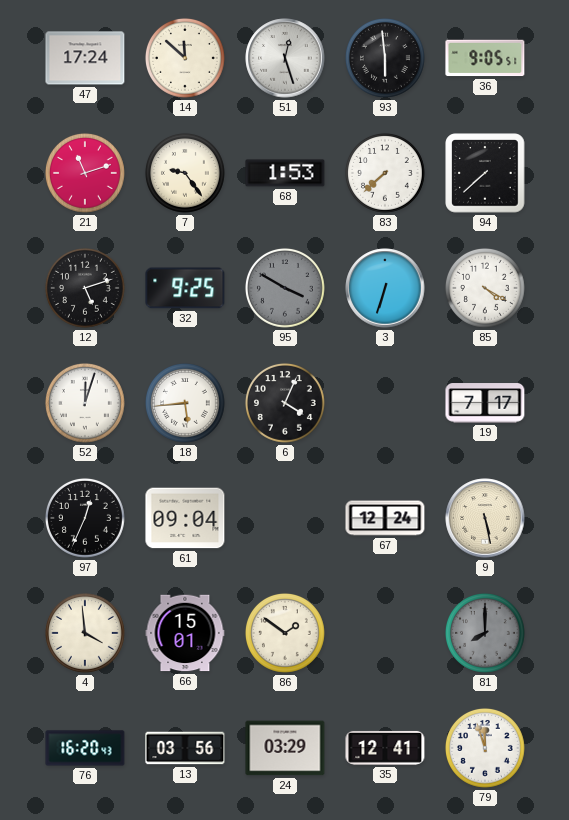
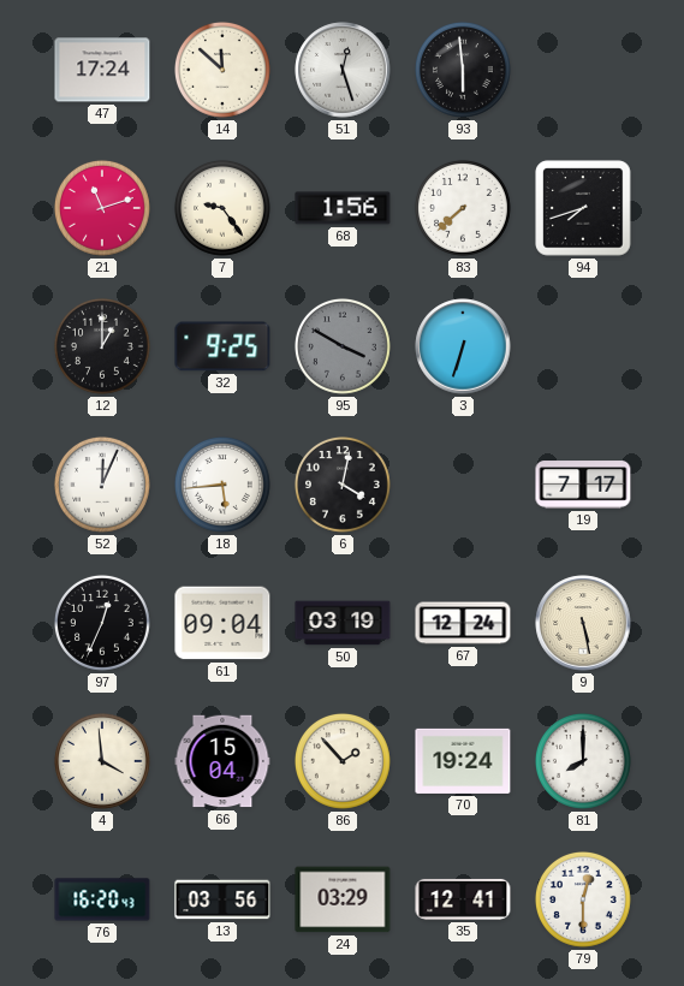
36: 9:05 -> none (485, 58)
68: 1:53 -> 1:56 (343, 208)
94: 7:38 -> 7:42 (583, 208)
12: 5:12 -> 1:00 (102, 346)
85: 4:20 -> none (485, 288)
52: 12:03 -> 12:04 (102, 485)
6: 4:04 -> 4:02 (343, 485)
50: none -> 03:19 (343, 623)
66: 15:01 -> 15:04 (222, 761)
86: 1:51 -> 1:53 (343, 761)
70: none -> 19:24 (463, 761)
81 dial: grey -> white (583, 761)
79: 11:57 -> 12:30 (583, 899)
